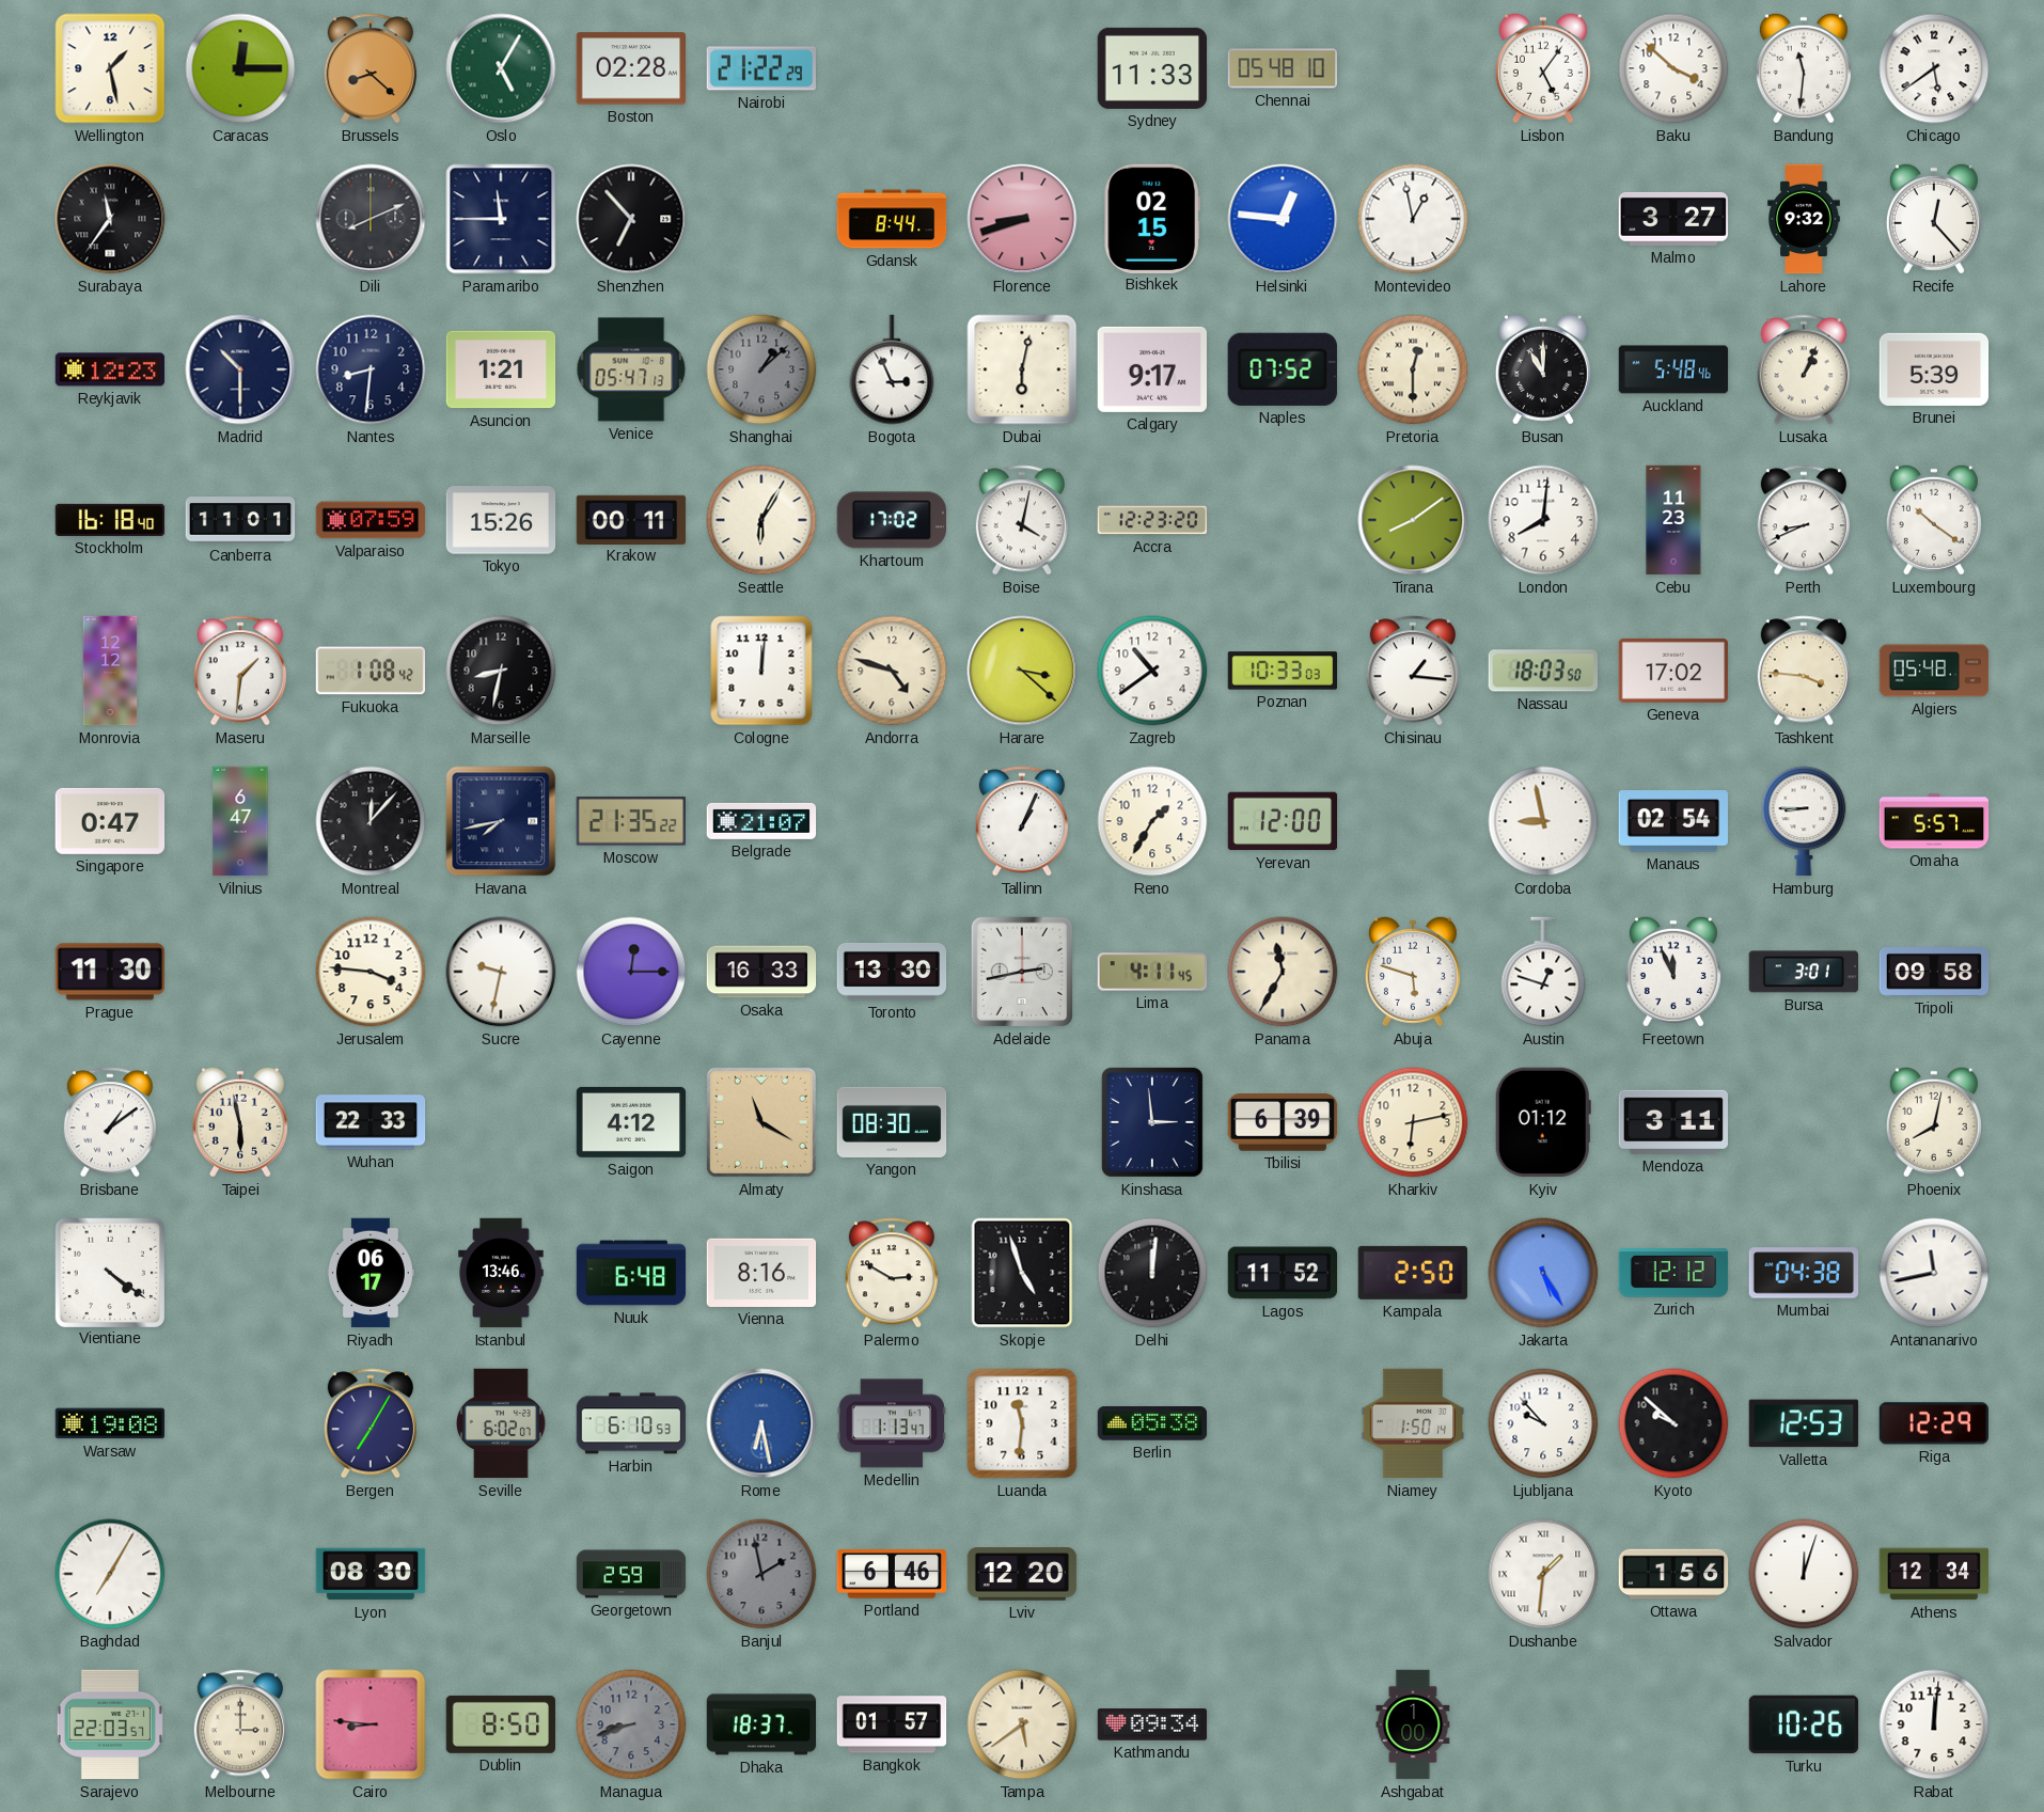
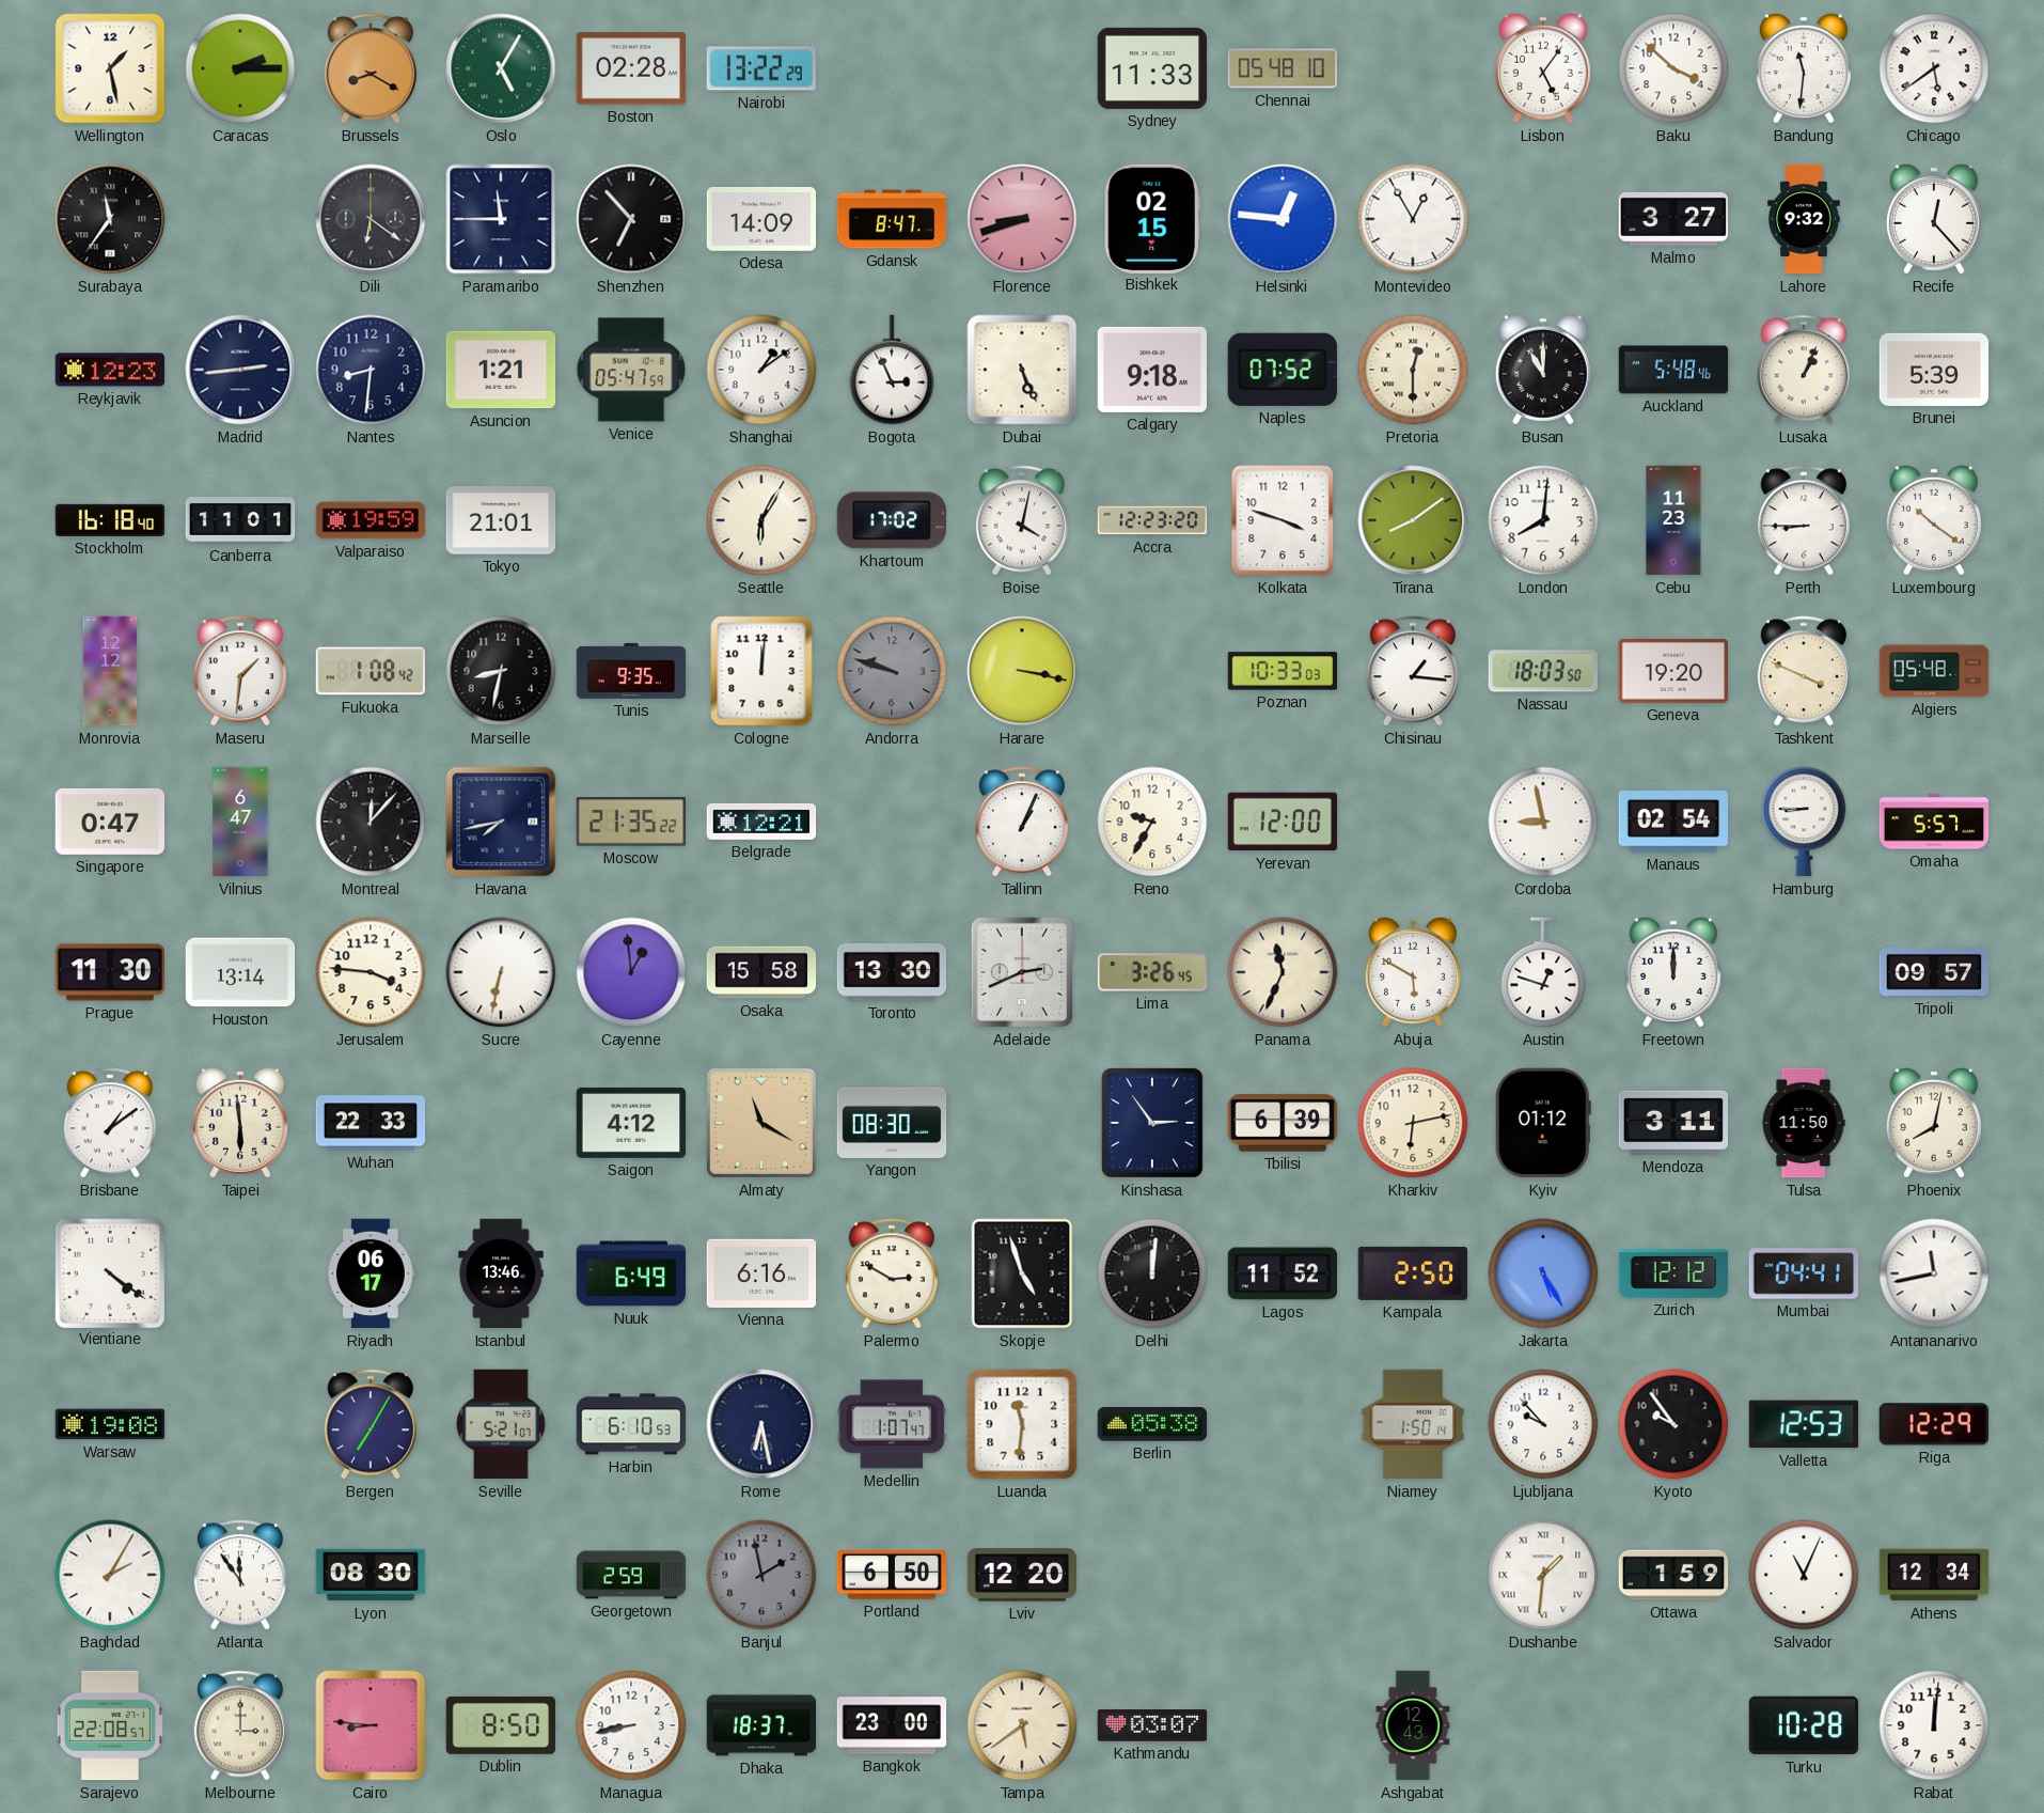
Caracas: 12:15 -> 2:15 (240, 68)
Brussels: 8:22 -> 8:20 (371, 68)
Nairobi: 21:22 -> 13:22 (760, 68)
Dili: 8:11 -> 6:21 (371, 219)
Odesa: none -> 14:09 (761, 219)
Gdansk: 8:44 -> 8:47 (892, 219)
Montevideo: 12:58 -> 12:55 (1413, 219)
Madrid: 10:30 -> 2:44 (240, 370)
Venice: 05:47:13 -> 05:47:59 (631, 370)
Shanghai: 1:08 -> 1:09 (761, 370)
Shanghai dial: grey -> white (761, 370)
Dubai: 6:02 -> 5:26 (1022, 370)
Calgary: 9:17 -> 9:18 (1151, 370)
Valparaiso: 07:59 -> 19:59 (371, 520)
Tokyo: 15:26 -> 21:01 (501, 520)
Krakow: 00:11 -> none (631, 519)
Kolkata: none -> 3:48 (1283, 520)
Perth: 8:41 -> 8:45 (1804, 520)
Tunis: none -> 9:35 (631, 671)
Andorra: 4:48 -> 9:48 (892, 671)
Andorra dial: cream -> grey (892, 671)
Harare: 3:22 -> 3:17 (1022, 671)
Zagreb: 10:39 -> none (1152, 671)
Geneva: 17:02 -> 19:20 (1673, 671)
Tashkent: 3:46 -> 3:49 (1804, 671)
Belgrade: 21:07 -> 12:21 (761, 822)
Reno: 1:35 -> 9:35 (1152, 822)
Houston: none -> 13:14 (240, 972)
Sucre: 9:32 -> 6:32 (501, 972)
Cayenne: 12:15 -> 12:59 (631, 972)
Osaka: 16:33 -> 15:58 (761, 972)
Adelaide: 2:43 -> 2:41 (1021, 972)
Lima: 4:11 -> 3:26 (1152, 972)
Panama: 11:35 -> 11:34 (1283, 972)
Abuja: 5:48 -> 5:50 (1413, 972)
Freetown: 11:56 -> 12:00 (1673, 972)
Bursa: 3:01 -> none (1803, 972)
Tripoli: 09:58 -> 09:57 (1934, 972)
Taipei: 5:58 -> 5:59 (240, 1123)
Kinshasa: 2:59 -> 2:54 (1152, 1123)
Tulsa: none -> 11:50 (1804, 1123)
Nuuk: 6:48 -> 6:49 (631, 1273)
Vienna: 8:16 -> 6:16 (761, 1273)
Mumbai: 04:38 -> 04:41 (1804, 1273)
Seville: 6:02 -> 5:21 (501, 1424)
Rome dial: blue -> navy (761, 1424)
Medellin: 1:13 -> 1:07 (892, 1424)
Kyoto: 9:52 -> 9:54 (1673, 1424)
Baghdad: 7:05 -> 2:05 (110, 1575)
Atlanta: none -> 11:54 (240, 1575)
Portland: 6:46 -> 6:50 (892, 1575)
Ottawa: 1:56 -> 1:59 (1673, 1575)
Salvador: 12:03 -> 11:04 (1804, 1575)
Sarajevo: 22:03 -> 22:08 (110, 1725)
Managua: 8:42 -> 8:43 (631, 1725)
Managua dial: grey -> white (631, 1725)
Bangkok: 01:57 -> 23:00 (892, 1725)
Kathmandu: 09:34 -> 03:07 (1152, 1725)
Ashgabat: 1:00 -> 12:43 (1413, 1725)
Turku: 10:26 -> 10:28 (1804, 1725)
